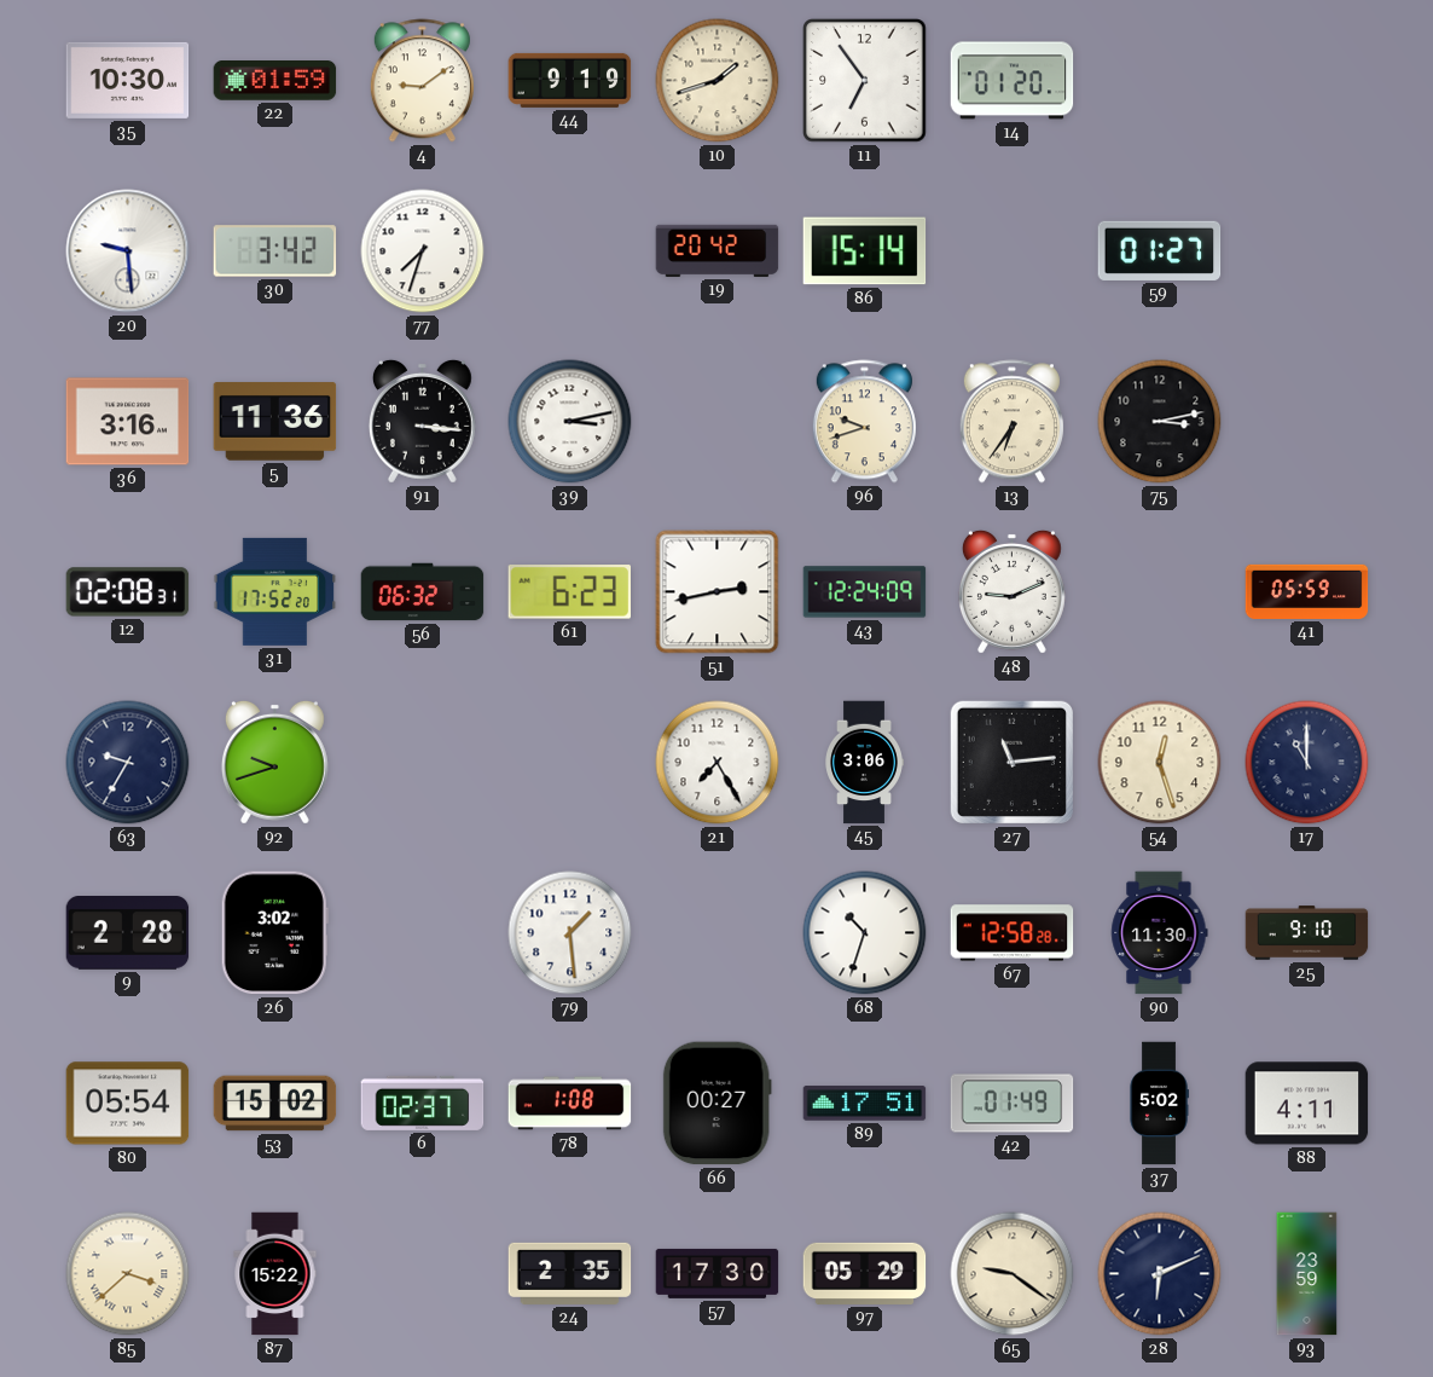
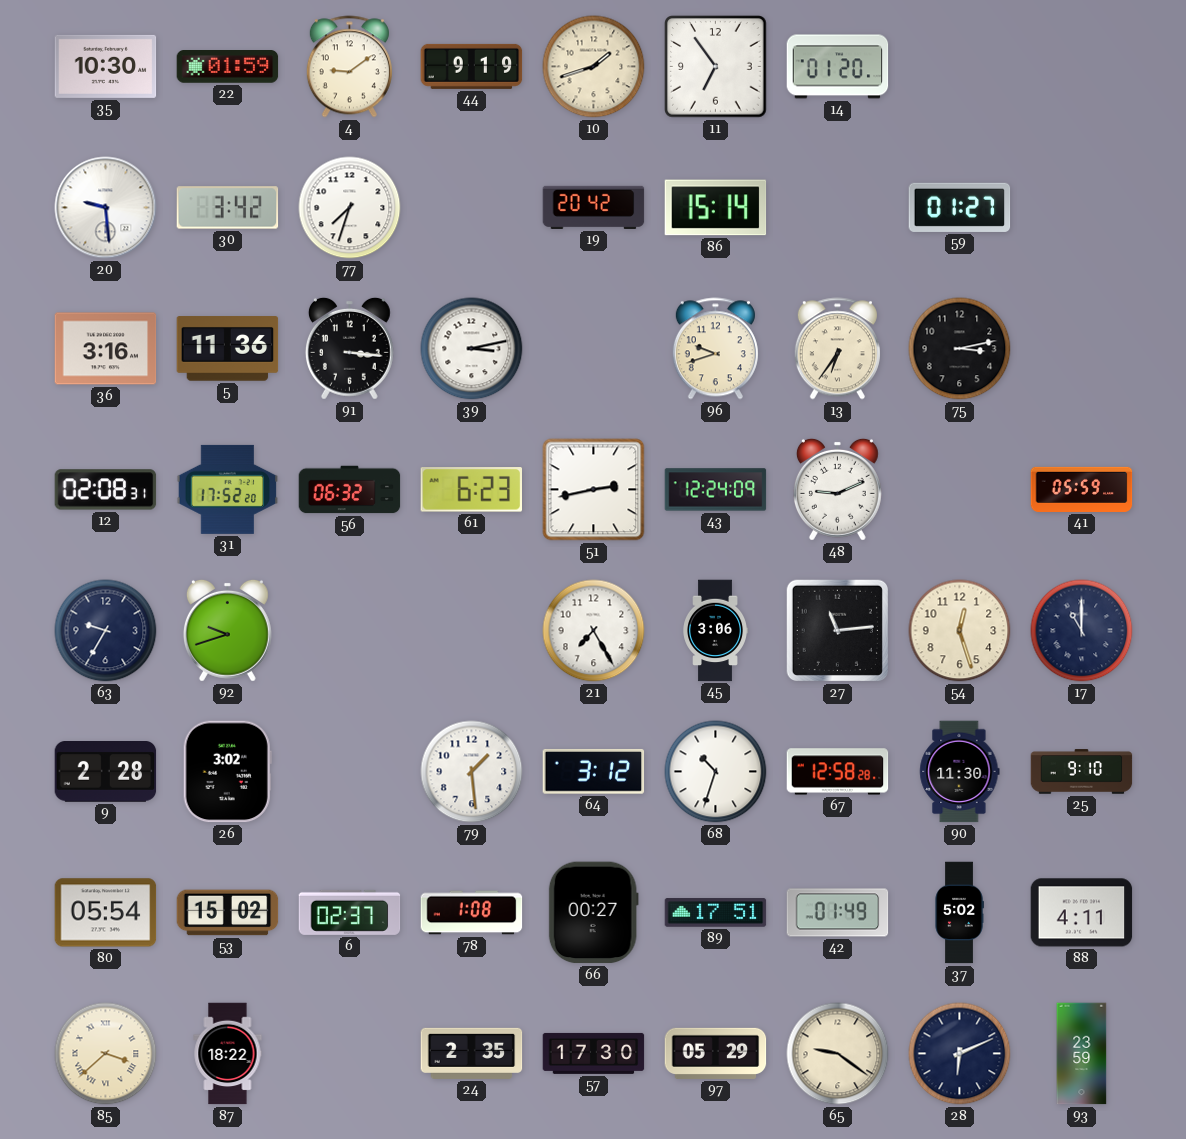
64: none -> 3:12 (594, 771)
87: 15:22 -> 18:22 (228, 1054)
